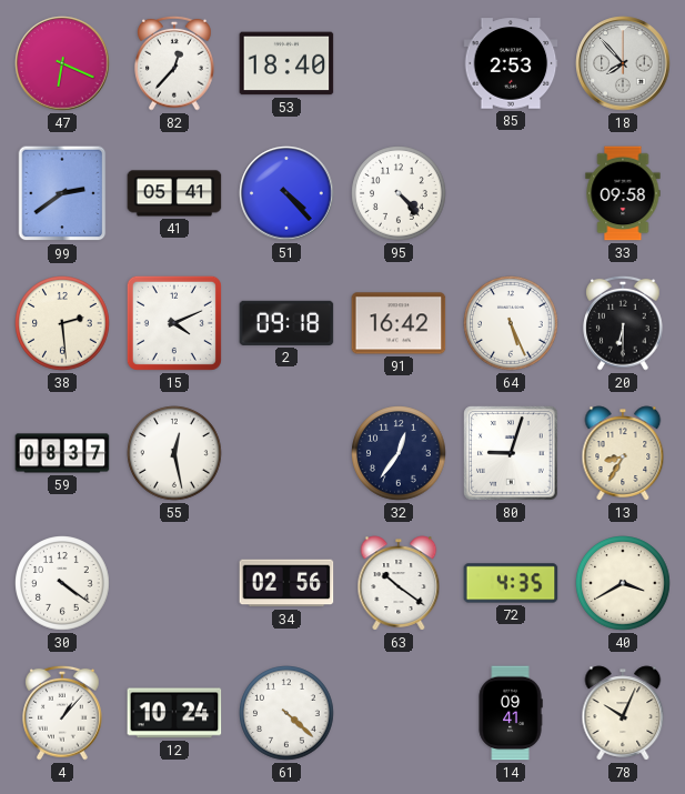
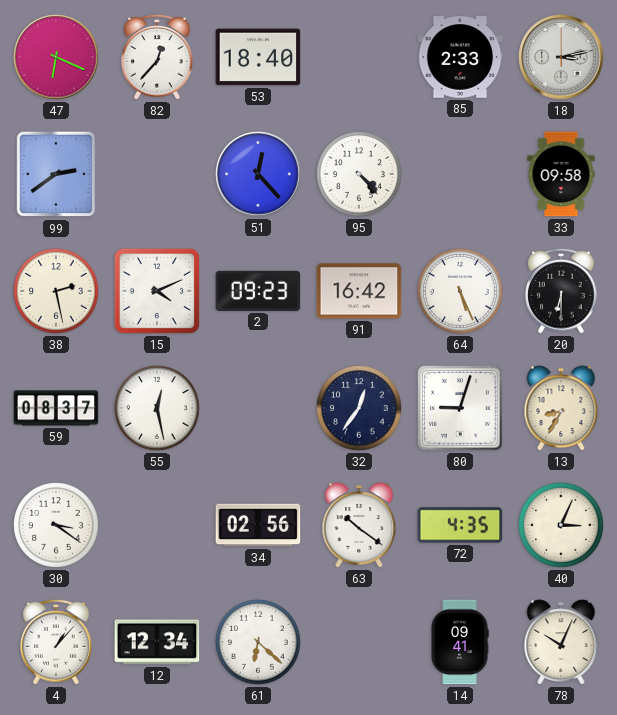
85: 2:53 -> 2:33 (460, 57)
18: 7:53 -> 3:13 (561, 57)
41: 05:41 -> none (174, 193)
51: 4:23 -> 12:23 (258, 174)
38: 2:29 -> 2:28 (56, 291)
2: 09:18 -> 09:23 (258, 291)
30: 4:21 -> 3:21 (56, 525)
40: 3:40 -> 3:04 (561, 525)
12: 10:24 -> 12:34 (157, 642)
61: 4:22 -> 6:22 (258, 642)
